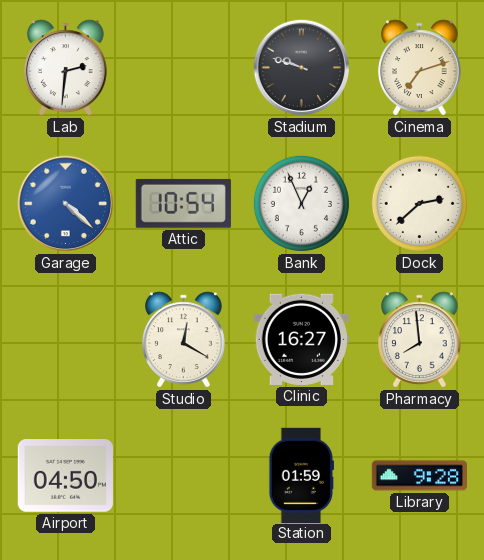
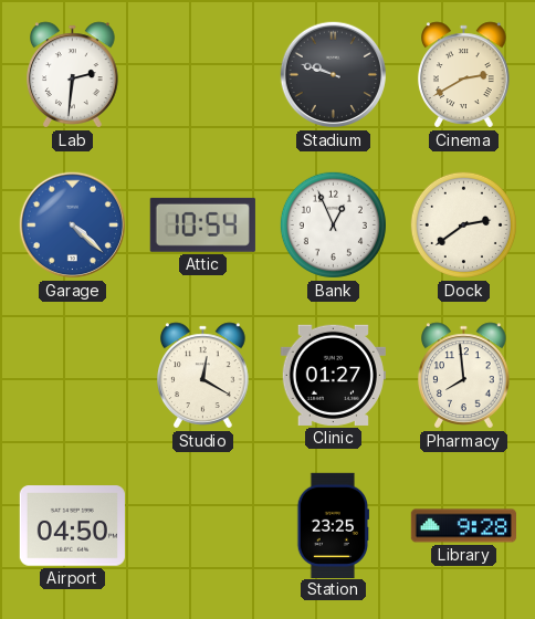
Cinema: 7:12 -> 2:40 (464, 75)
Dock: 2:38 -> 2:39 (463, 224)
Clinic: 16:27 -> 01:27 (333, 375)
Station: 01:59 -> 23:25 (333, 525)
